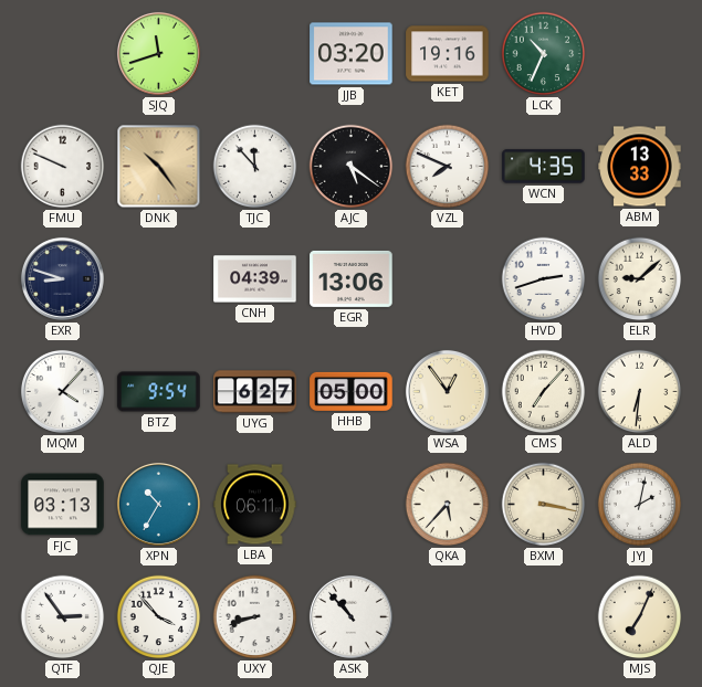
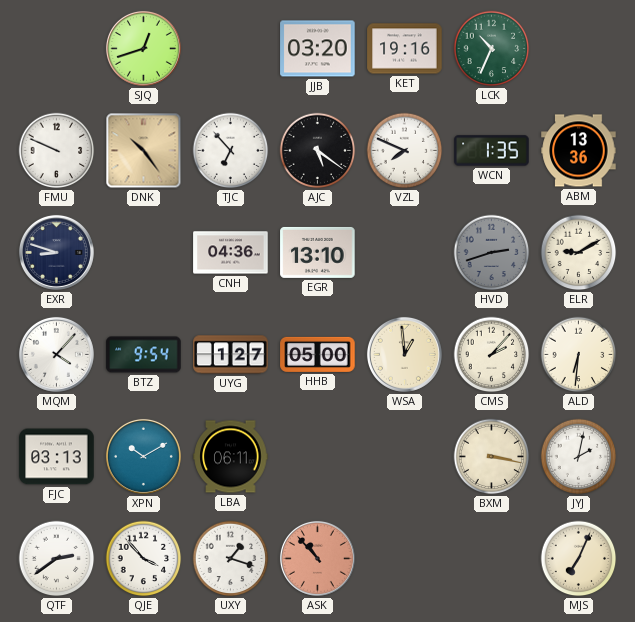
SJQ: 11:42 -> 12:42 (143, 48)
TJC: 11:53 -> 6:53 (231, 151)
WCN: 4:35 -> 1:35 (492, 151)
ABM: 13:33 -> 13:36 (579, 151)
CNH: 04:39 -> 04:36 (231, 253)
EGR: 13:06 -> 13:10 (318, 252)
HVD dial: white -> grey (492, 253)
ELR: 9:08 -> 9:10 (579, 253)
UYG: 6:27 -> 1:27 (231, 355)
WSA: 12:54 -> 12:59 (404, 354)
CMS: 7:07 -> 2:07 (492, 355)
XPN: 10:35 -> 10:10 (143, 456)
QKA: 5:37 -> none (448, 505)
QTF: 2:54 -> 2:39 (57, 559)
UXY: 8:42 -> 1:18 (231, 559)
ASK dial: white -> salmon (317, 558)
